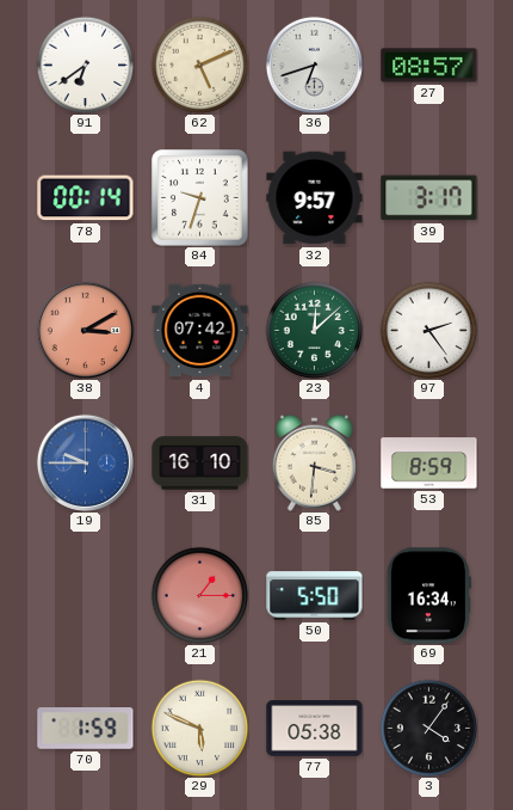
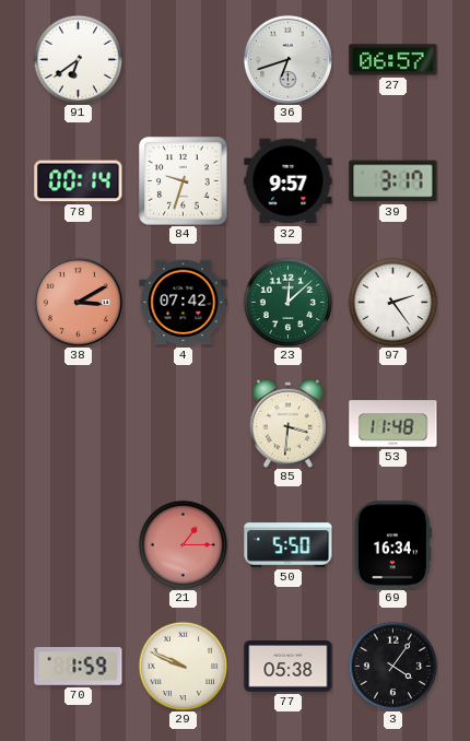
62: 5:11 -> none (199, 65)
27: 08:57 -> 06:57 (393, 60)
19: 9:45 -> none (85, 462)
31: 16:10 -> none (200, 464)
53: 8:59 -> 11:48 (393, 424)
29: 5:49 -> 9:49 (183, 666)
